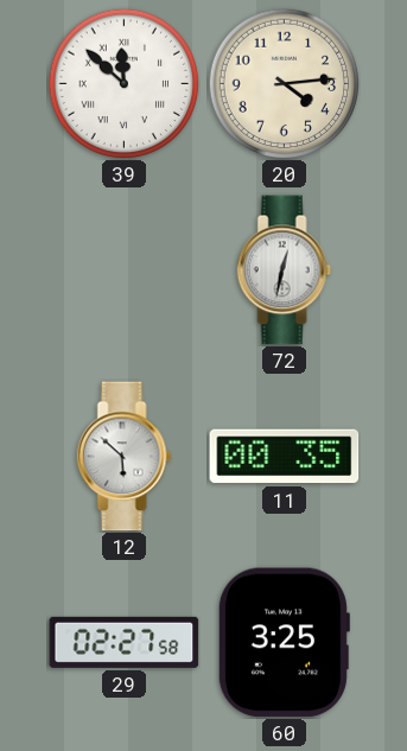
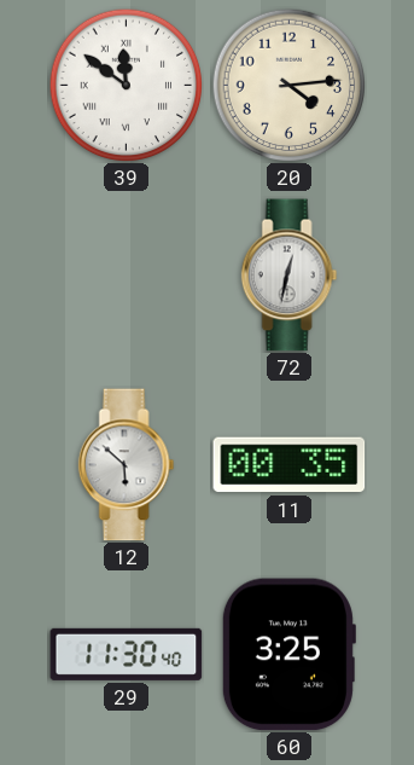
39: 11:52 -> 11:51 (126, 85)
29: 02:27 -> 11:30 (127, 654)
